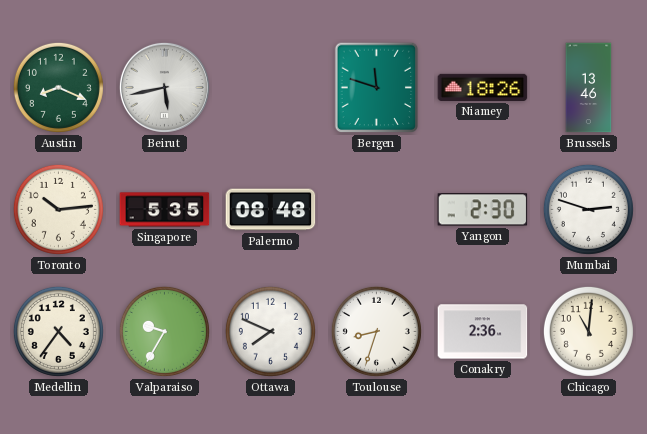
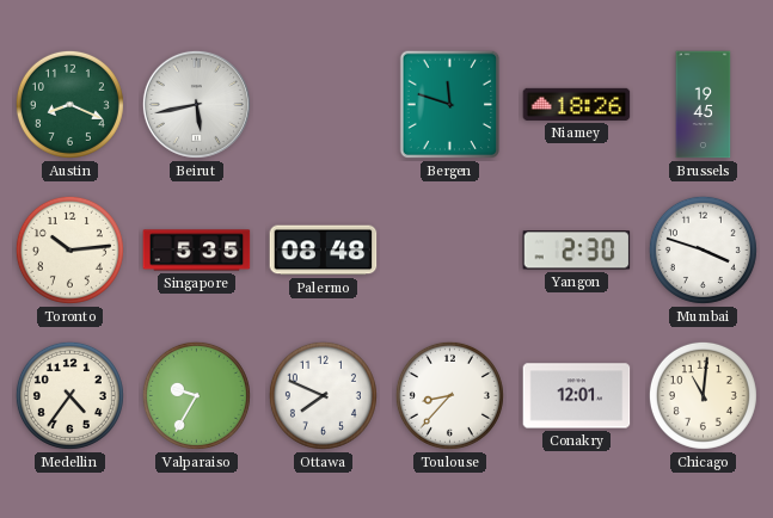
Brussels: 13:46 -> 19:45 (704, 105)
Mumbai: 2:48 -> 3:48 (703, 249)
Toulouse: 8:33 -> 8:37 (449, 395)
Conakry: 2:36 -> 12:01 (577, 396)
